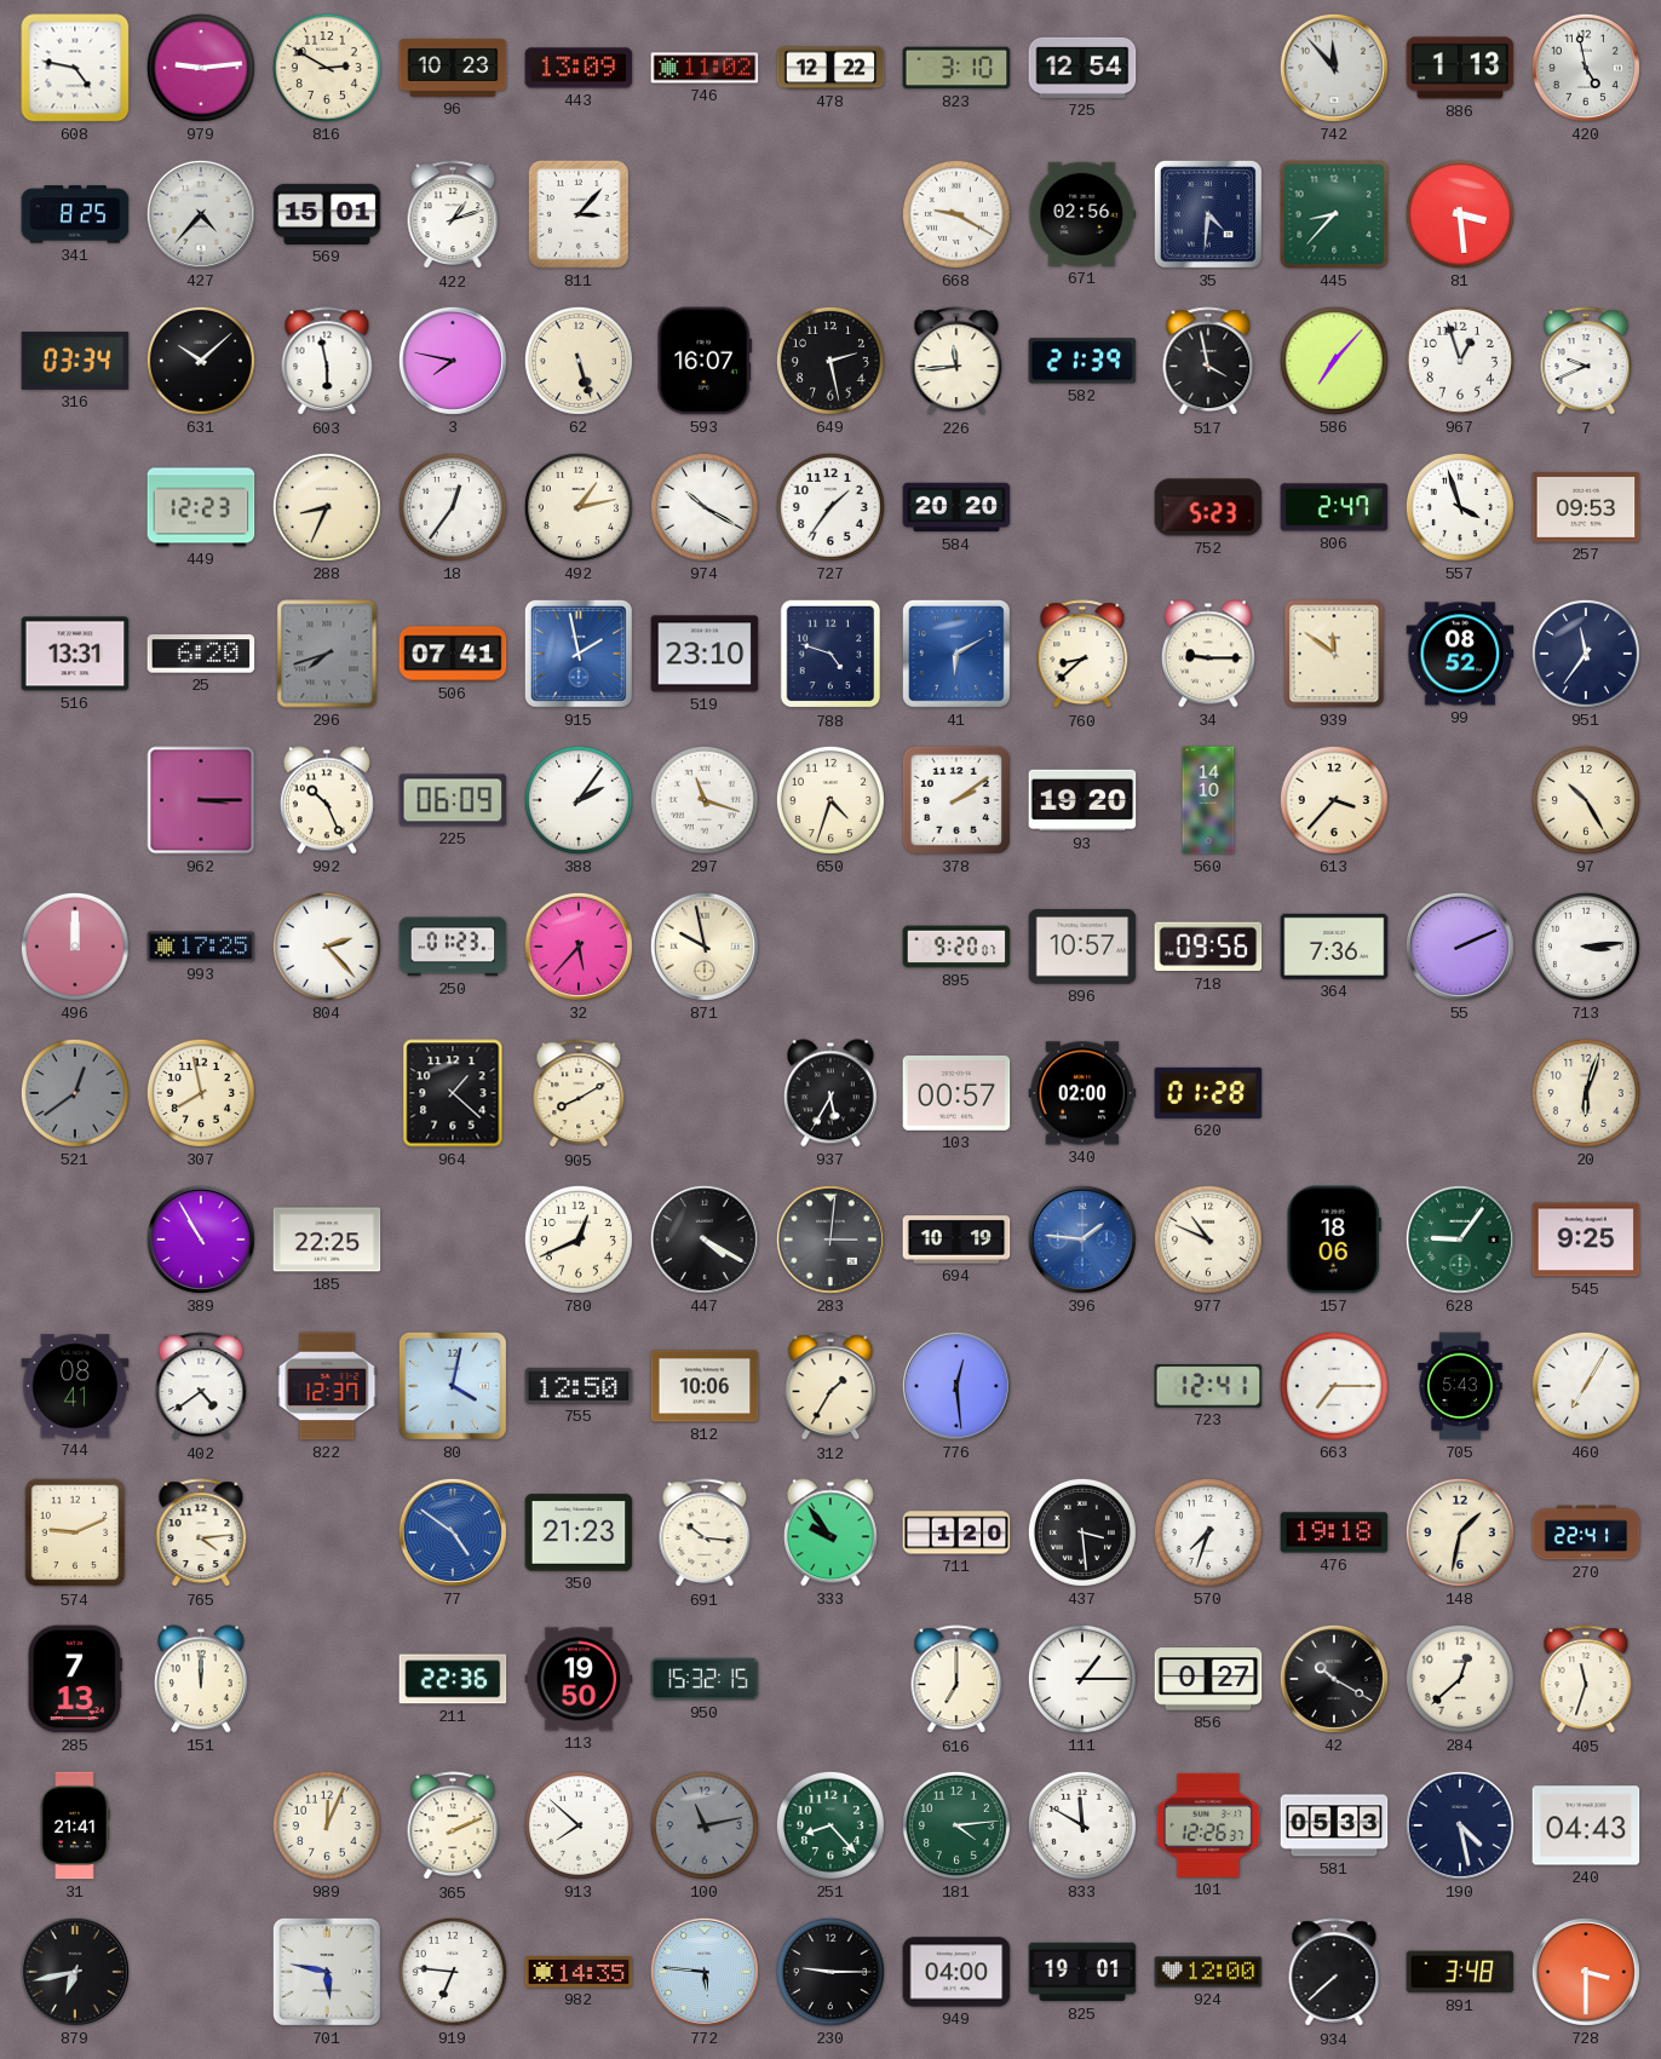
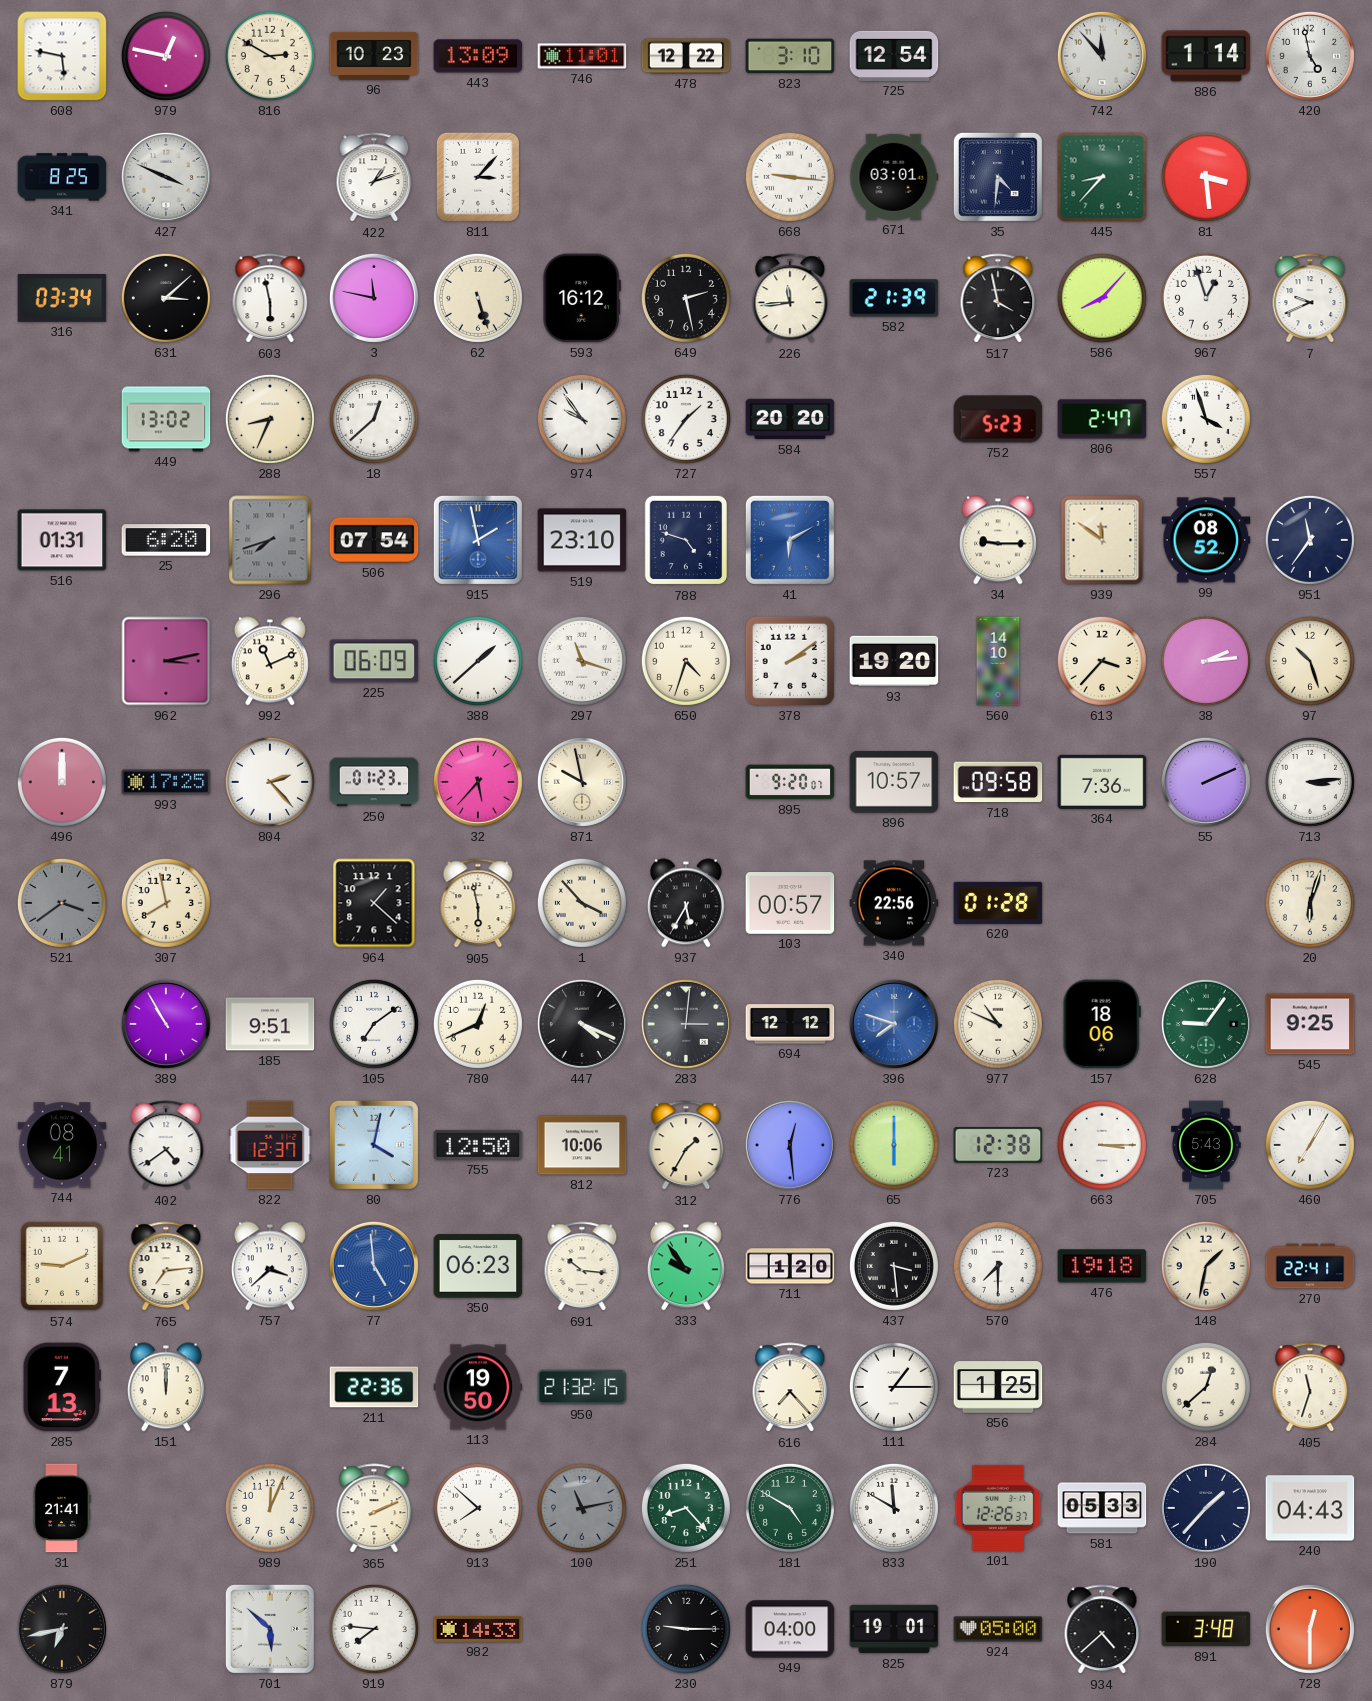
608: 4:47 -> 5:47 (62, 56)
979: 9:14 -> 12:47 (166, 56)
746: 11:02 -> 11:01 (582, 56)
886: 1:13 -> 1:14 (1206, 56)
427: 4:37 -> 3:49 (166, 177)
569: 15:01 -> none (327, 214)
668: 9:20 -> 9:16 (790, 177)
671: 02:56 -> 03:01 (894, 177)
631: 10:08 -> 3:08 (166, 298)
3: 7:47 -> 11:47 (374, 298)
593: 16:07 -> 16:12 (582, 298)
586: 7:07 -> 8:07 (1102, 298)
449: 12:23 -> 13:02 (166, 419)
18: 12:36 -> 12:38 (374, 419)
492: 1:13 -> none (579, 507)
974: 10:20 -> 9:54 (582, 419)
257: 09:53 -> none (1586, 508)
516: 13:31 -> 01:31 (62, 540)
506: 07:41 -> 07:54 (374, 540)
760: 8:38 -> none (1082, 655)
962: 3:15 -> 3:13 (166, 661)
992: 10:26 -> 11:11 (270, 661)
388: 2:06 -> 1:38 (478, 661)
38: none -> 2:14 (1206, 661)
97: 10:25 -> 10:27 (1310, 661)
718: 09:56 -> 09:58 (998, 782)
521: 12:39 -> 3:39 (62, 903)
905: 8:10 -> 5:58 (478, 904)
1: none -> 3:53 (582, 903)
340: 02:00 -> 22:56 (894, 903)
185: 22:25 -> 9:51 (270, 1024)
105: none -> 7:09 (374, 1024)
447: 4:20 -> 4:19 (582, 1024)
694: 10:19 -> 12:12 (790, 1024)
396: 1:46 -> 7:48 (894, 1024)
65: none -> 6:00 (894, 1145)
723: 12:41 -> 12:38 (998, 1145)
663: 7:15 -> 3:15 (1102, 1145)
765: 4:14 -> 7:14 (166, 1267)
757: none -> 3:38 (270, 1266)
77: 4:51 -> 4:59 (374, 1266)
350: 21:23 -> 06:23 (478, 1266)
570: 7:33 -> 7:30 (998, 1266)
950: 15:32 -> 21:32 (582, 1387)
616: 7:00 -> 7:23 (790, 1388)
856: 0:27 -> 1:25 (998, 1387)
42: 10:20 -> none (1334, 1679)
181: 4:14 -> 4:50 (790, 1508)
190: 4:28 -> 1:37 (1206, 1508)
701: 5:47 -> 5:52 (270, 1629)
919: 6:46 -> 7:46 (374, 1629)
982: 14:35 -> 14:33 (478, 1629)
772: 5:46 -> none (705, 1972)
924: 12:00 -> 05:00 (998, 1629)
934: 7:38 -> 4:38 (1102, 1630)
728: 3:30 -> 12:30 (1310, 1629)
